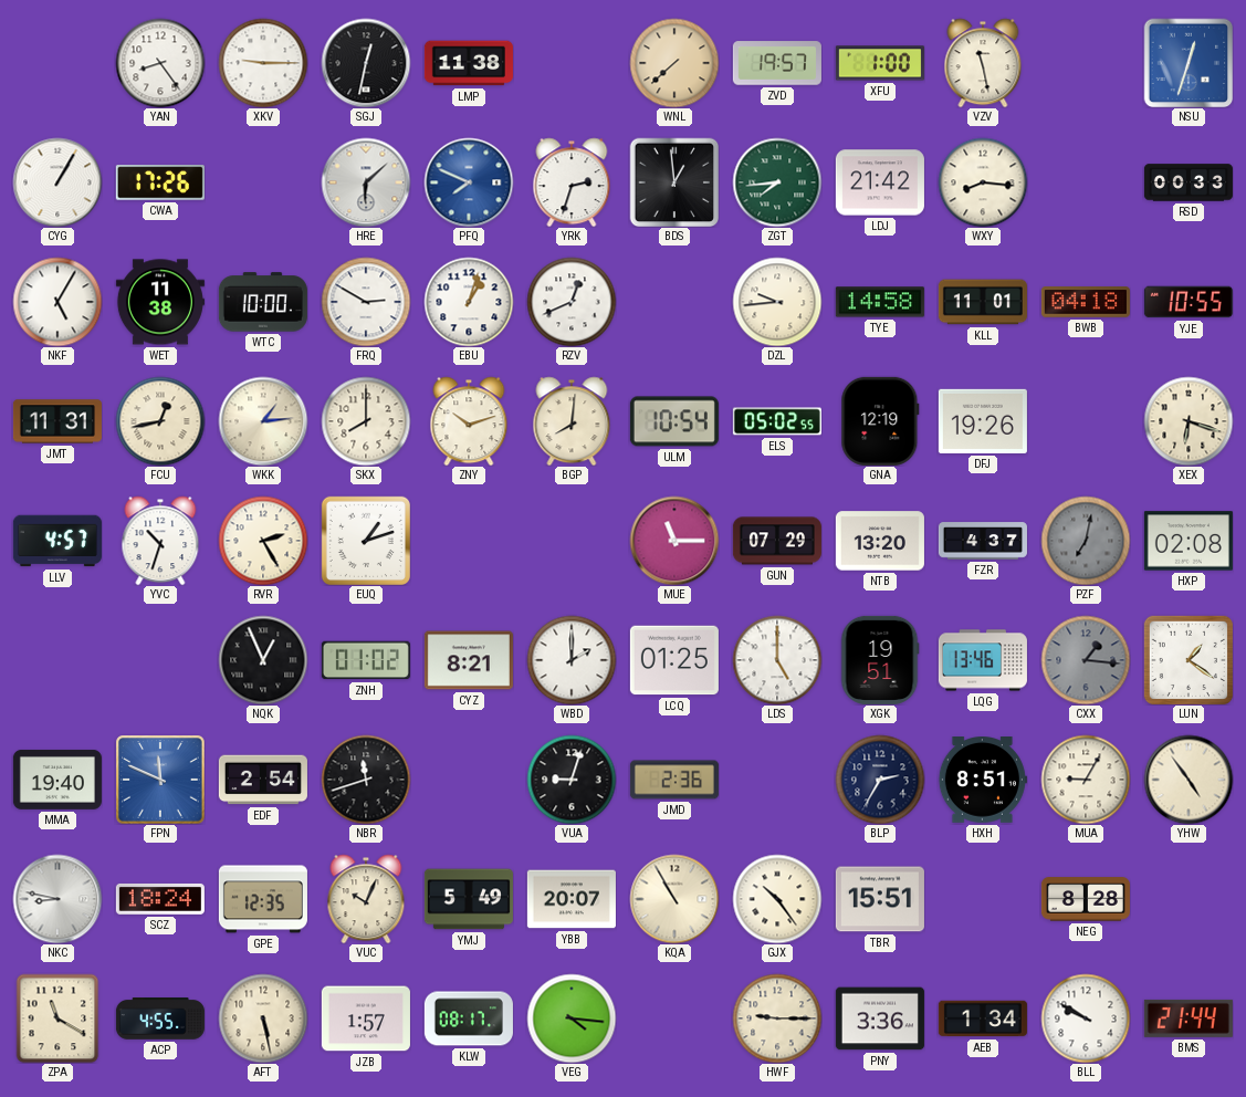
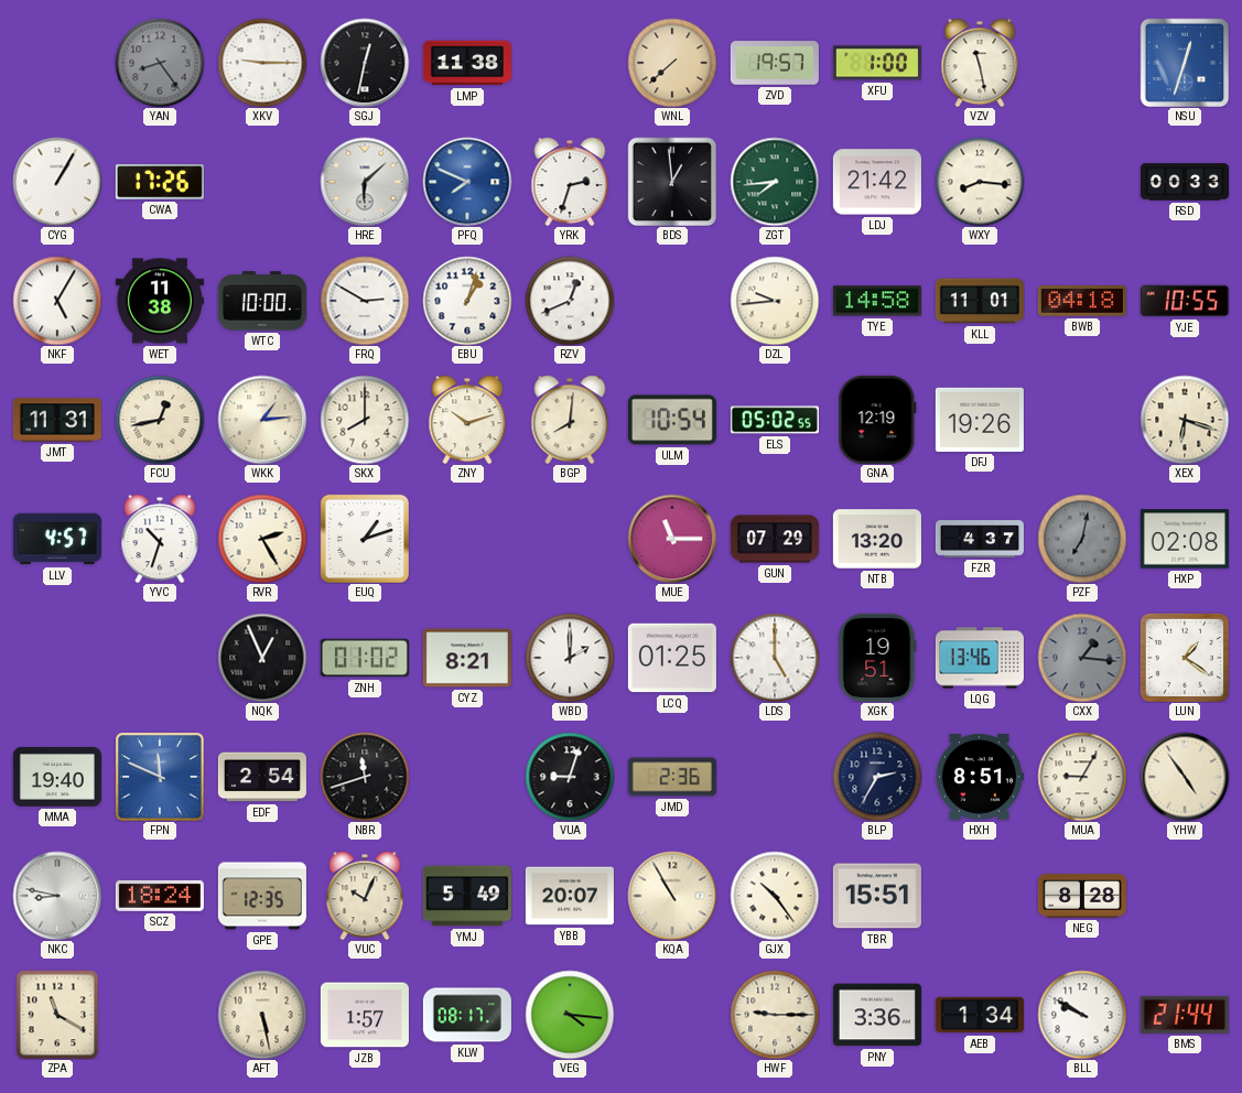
YAN dial: white -> grey (160, 63)
ACP: 4:55 -> none (160, 1018)
